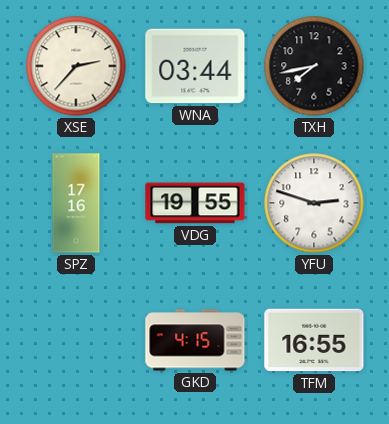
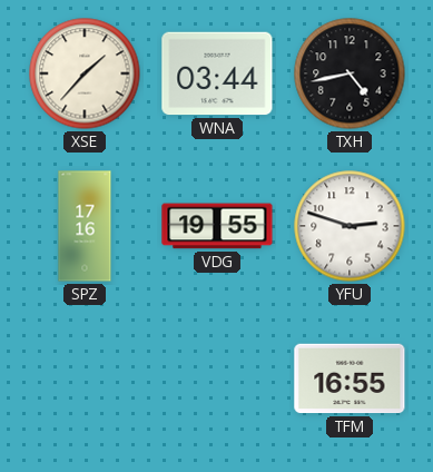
XSE: 2:37 -> 1:37 (85, 73)
TXH: 7:43 -> 4:43 (350, 73)
GKD: 4:15 -> none (195, 340)
